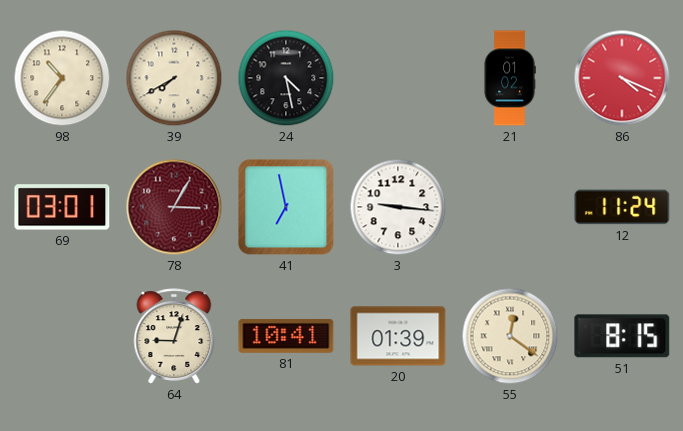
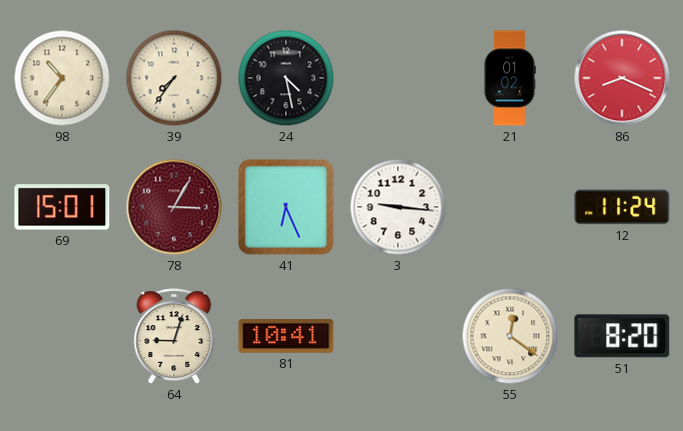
39: 7:40 -> 7:36 (174, 78)
86: 4:19 -> 8:19 (622, 78)
69: 03:01 -> 15:01 (62, 207)
41: 6:58 -> 6:26 (286, 207)
20: 01:39 -> none (398, 336)
51: 8:15 -> 8:20 (622, 336)
